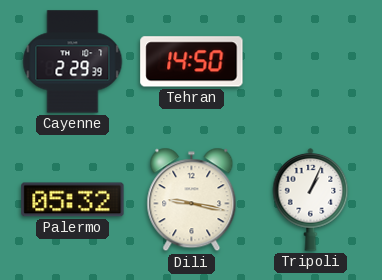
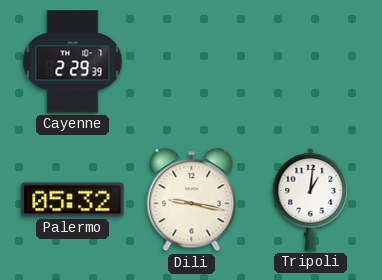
Tehran: 14:50 -> none (192, 62)
Tripoli: 1:04 -> 1:01 (311, 199)
